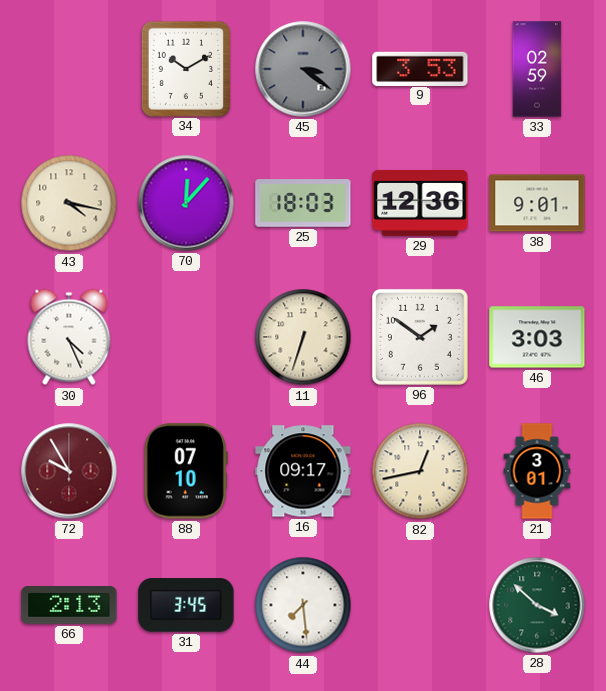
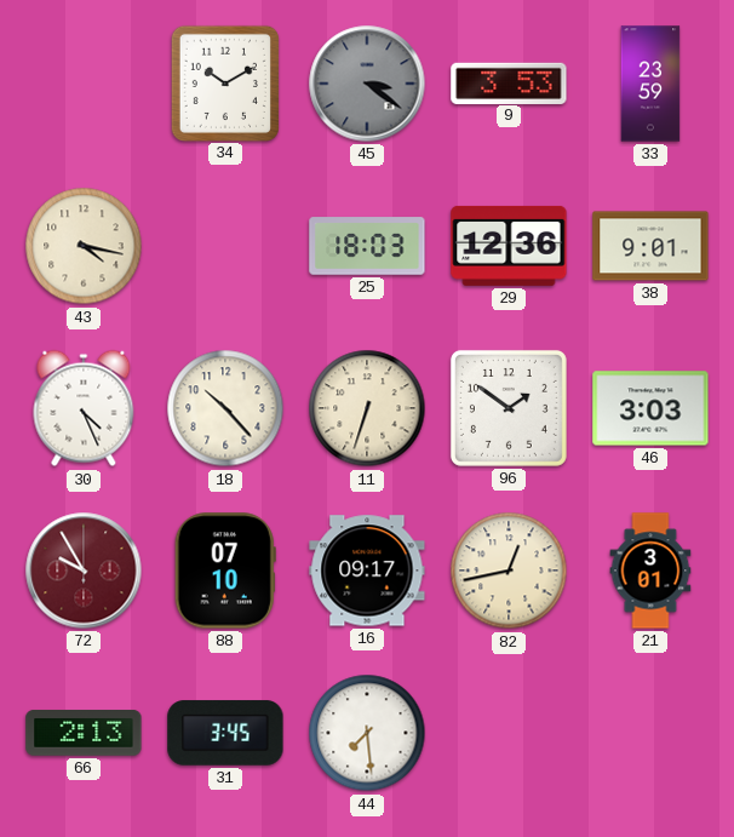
33: 02:59 -> 23:59 (650, 84)
70: 12:07 -> none (186, 203)
18: none -> 10:23 (225, 408)
28: 3:52 -> none (537, 605)
